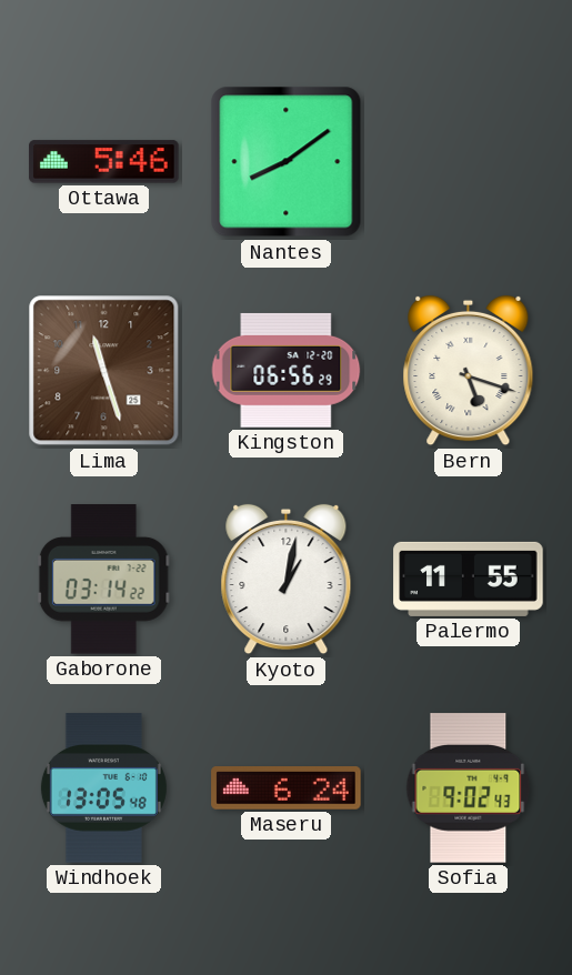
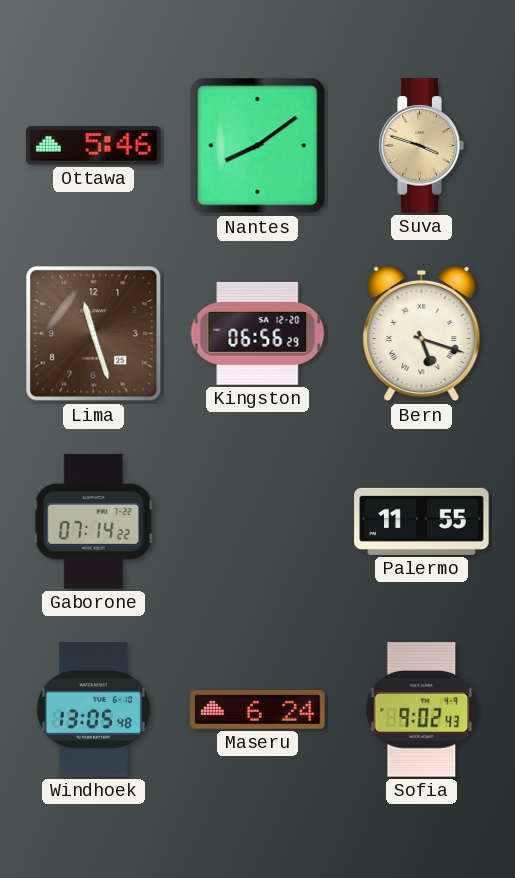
Suva: none -> 3:48 (421, 146)
Gaborone: 03:14 -> 07:14 (93, 522)
Kyoto: 1:02 -> none (287, 580)
